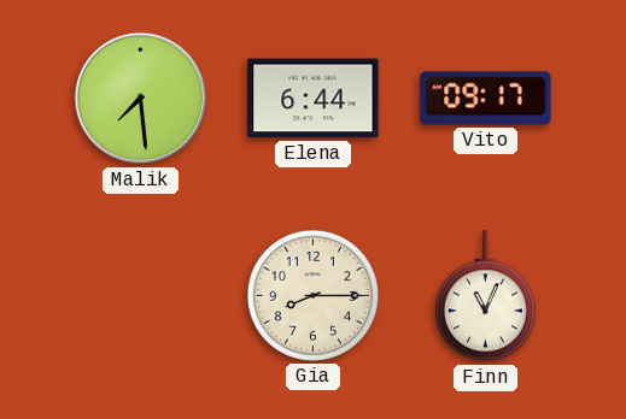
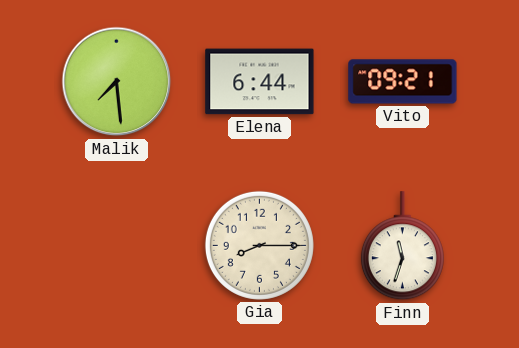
Vito: 09:17 -> 09:21 (403, 82)
Finn: 11:04 -> 11:33 (402, 246)
